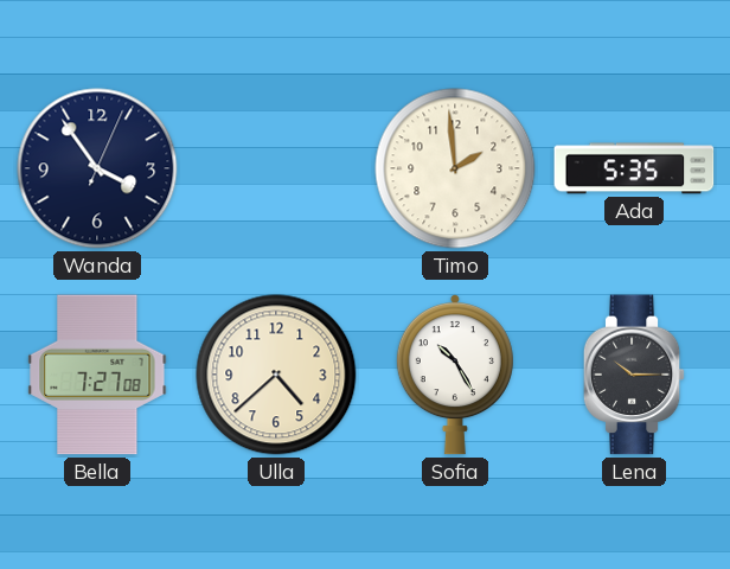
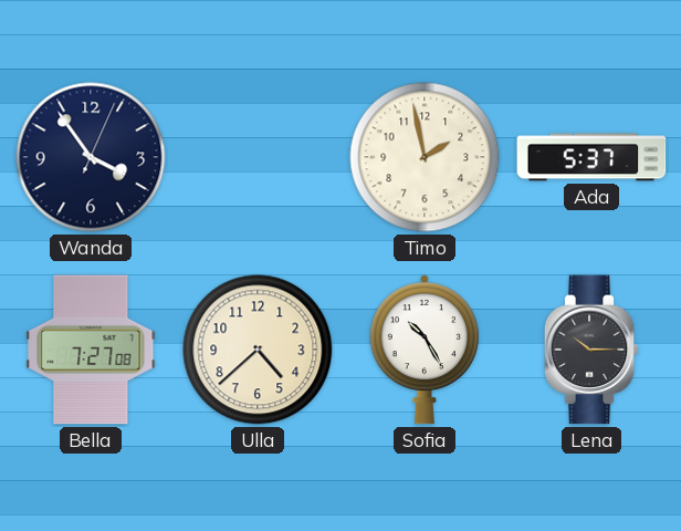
Timo: 1:59 -> 1:58 (425, 157)
Ada: 5:35 -> 5:37 (591, 157)
